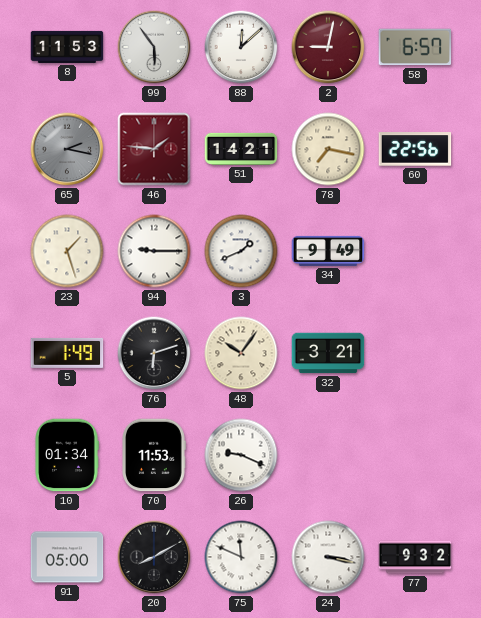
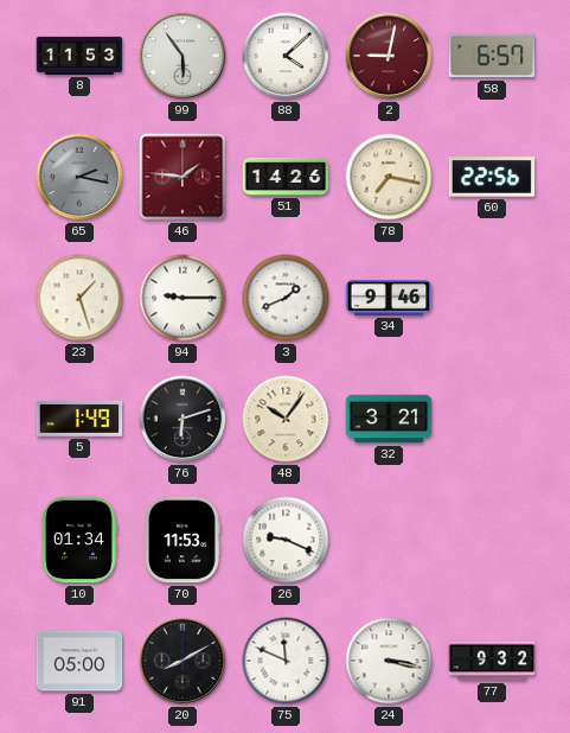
88: 12:08 -> 4:08 (286, 56)
51: 14:21 -> 14:26 (286, 177)
34: 9:49 -> 9:46 (389, 298)
